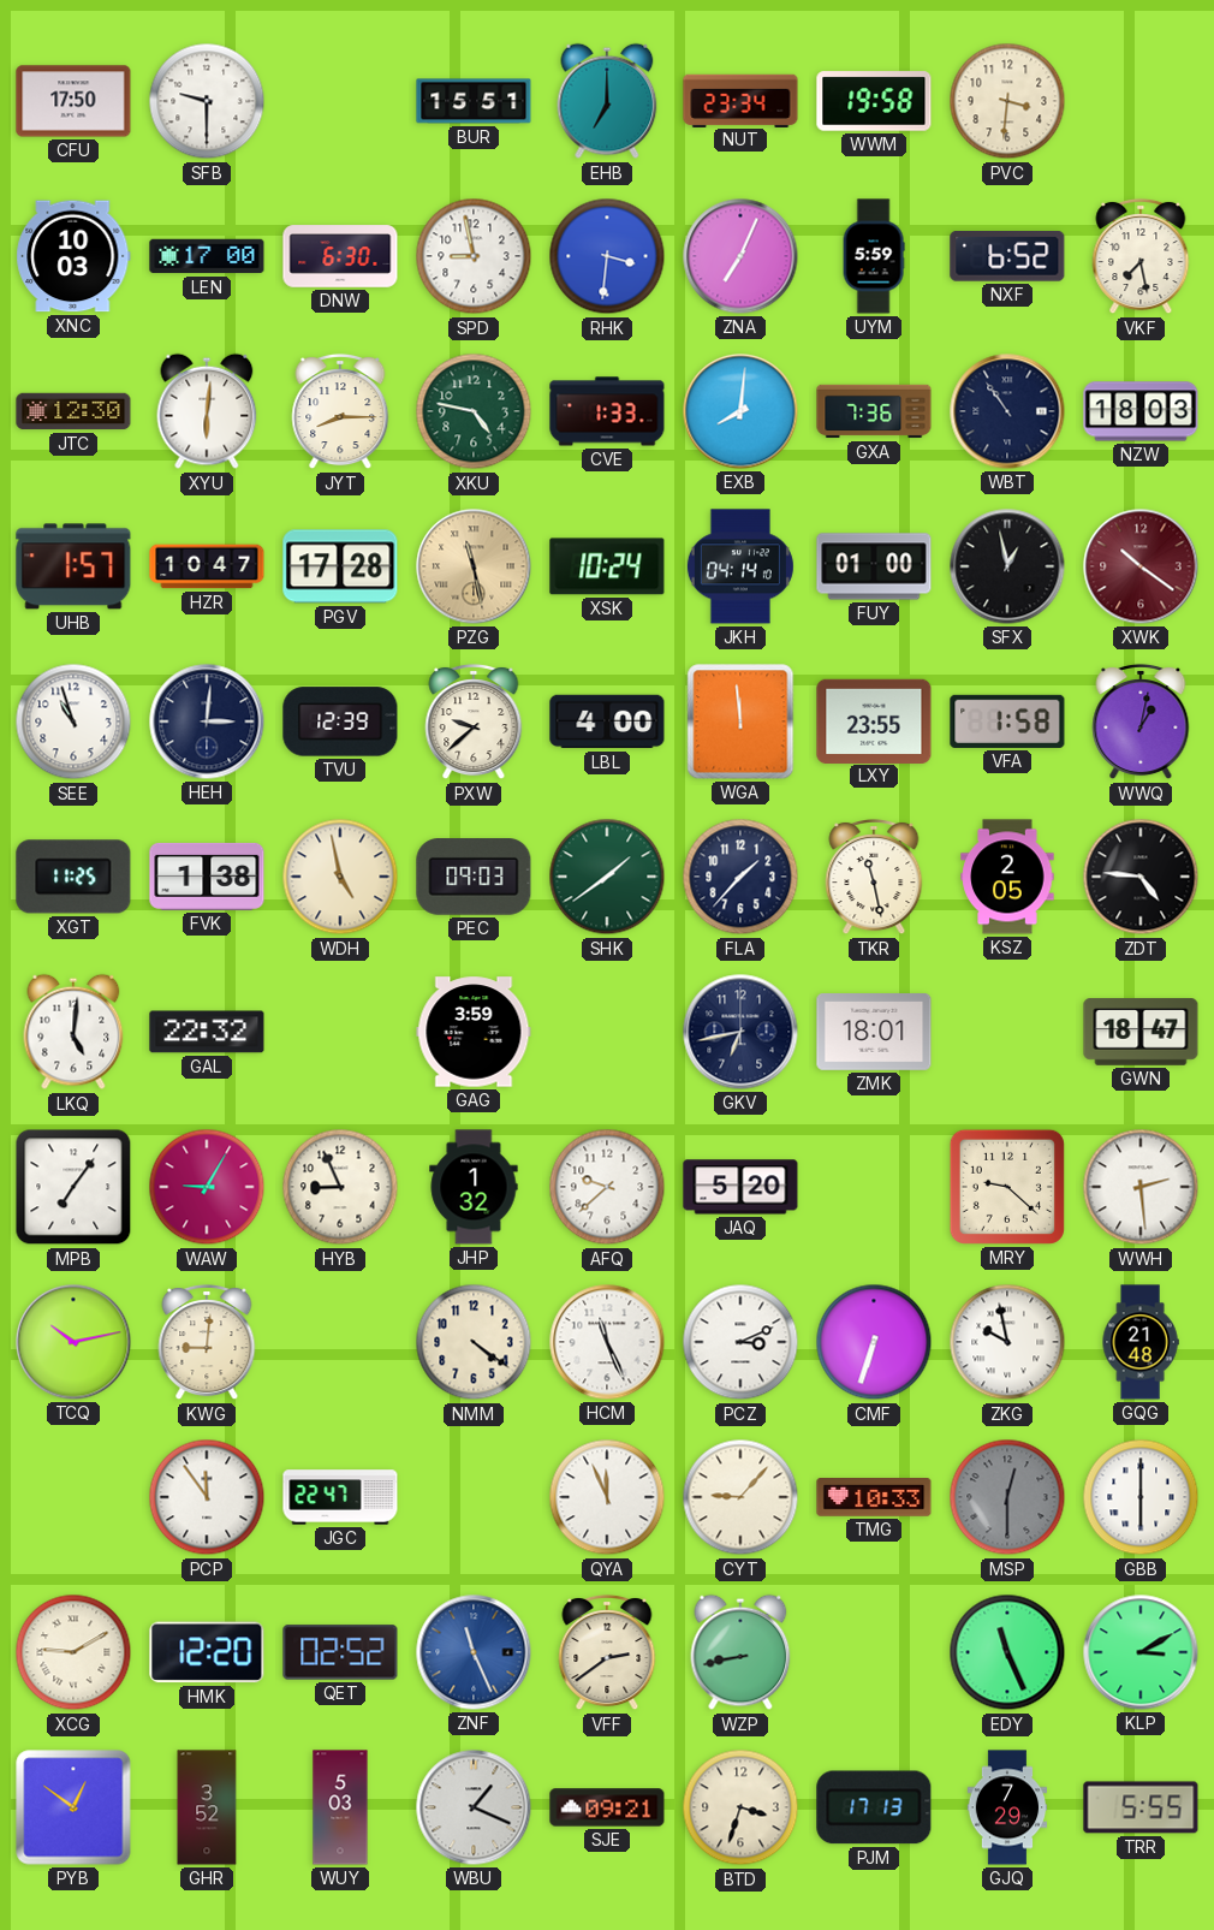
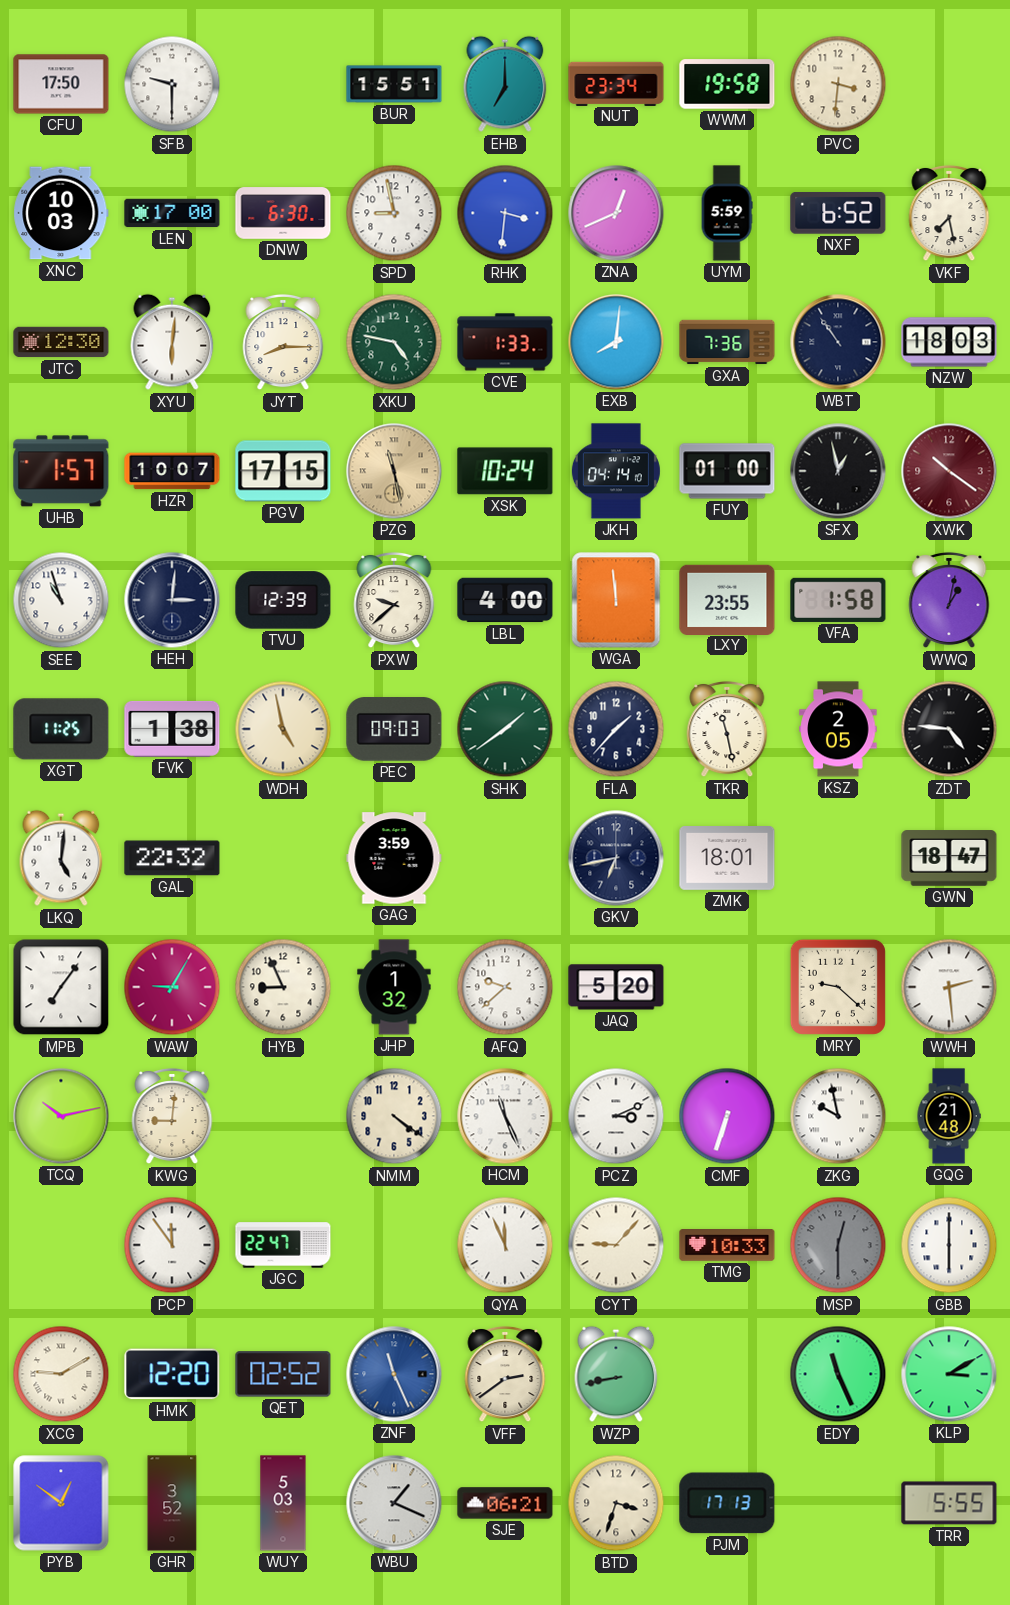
ZNA: 7:04 -> 12:41 (616, 213)
HZR: 10:47 -> 10:07 (172, 471)
PGV: 17:28 -> 17:15 (283, 471)
SJE: 09:21 -> 06:21 (505, 1503)
GJQ: 7:29 -> none (1007, 1807)
